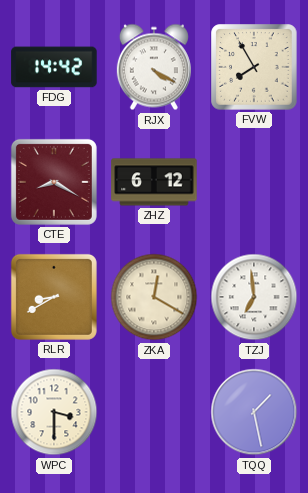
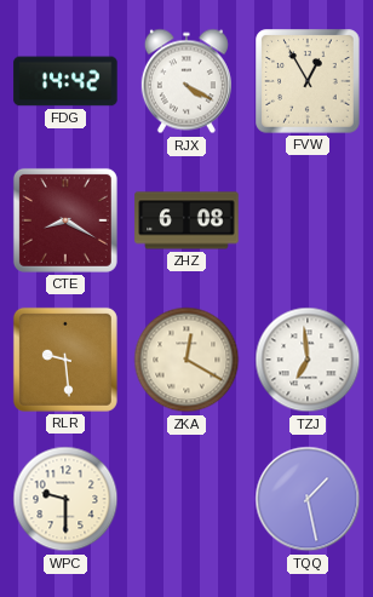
FVW: 7:55 -> 12:55 (308, 81)
ZHZ: 6:12 -> 6:08 (187, 220)
RLR: 8:40 -> 9:29 (65, 360)
WPC: 3:30 -> 9:30 (65, 499)
